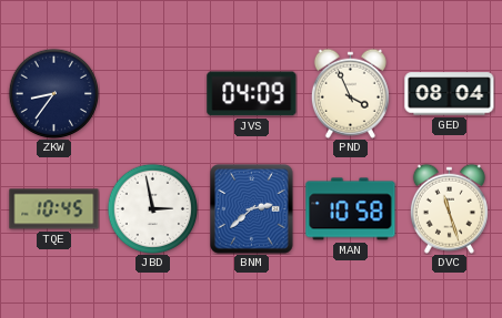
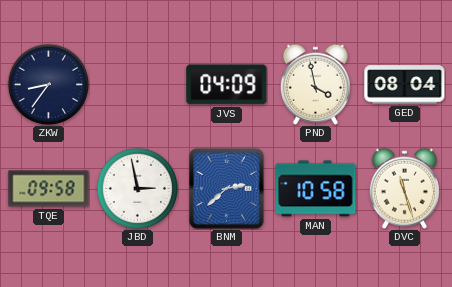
PND: 3:56 -> 3:58 (315, 84)
TQE: 10:45 -> 09:58 (49, 189)
